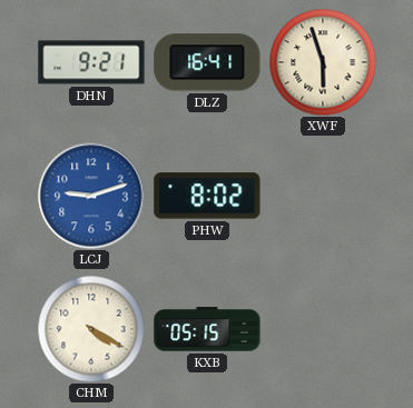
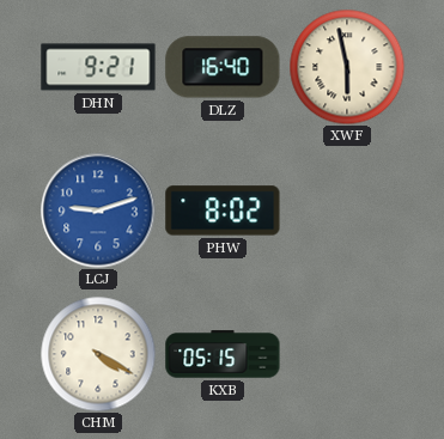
DLZ: 16:41 -> 16:40 (223, 67)
XWF: 5:57 -> 5:58 (347, 67)
